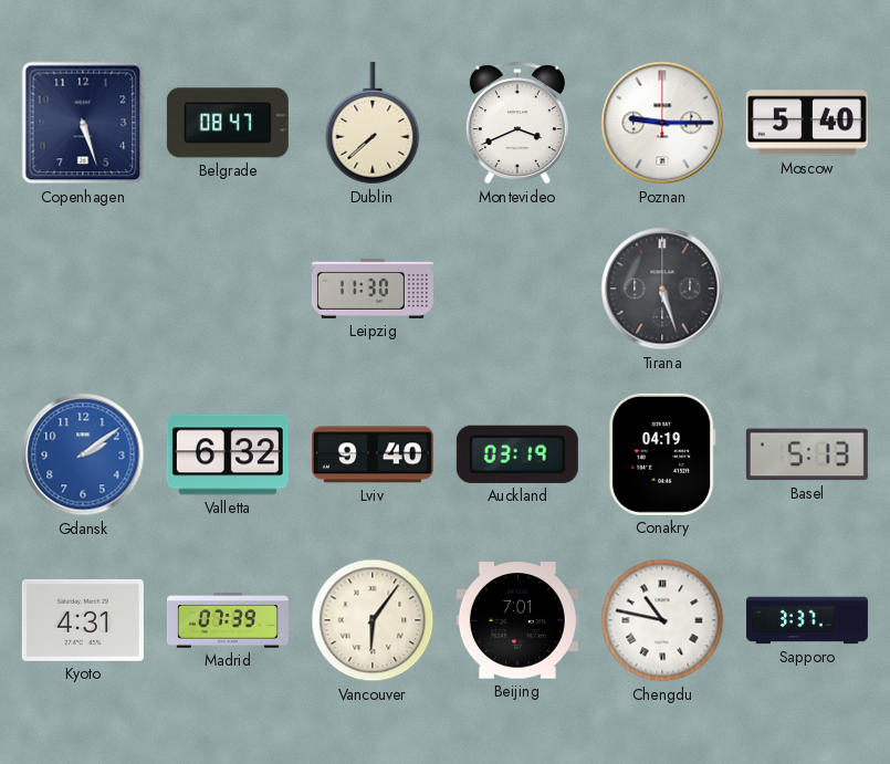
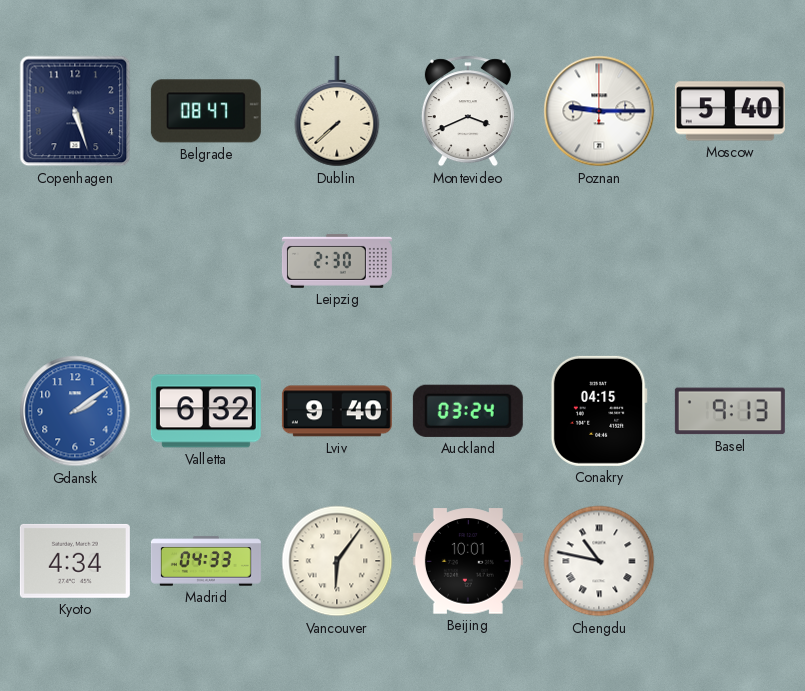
Leipzig: 11:30 -> 2:30 (337, 261)
Tirana: 5:27 -> none (662, 289)
Auckland: 03:19 -> 03:24 (468, 411)
Conakry: 04:19 -> 04:15 (599, 411)
Basel: 5:13 -> 9:13 (730, 411)
Kyoto: 4:31 -> 4:34 (75, 561)
Madrid: 07:39 -> 04:33 (206, 561)
Beijing: 7:01 -> 10:01 (468, 561)
Sapporo: 3:37 -> none (807, 620)
